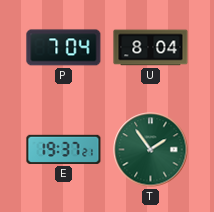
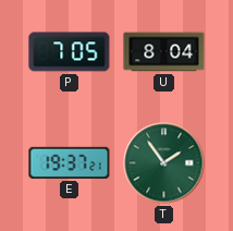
P: 7:04 -> 7:05 (70, 52)
